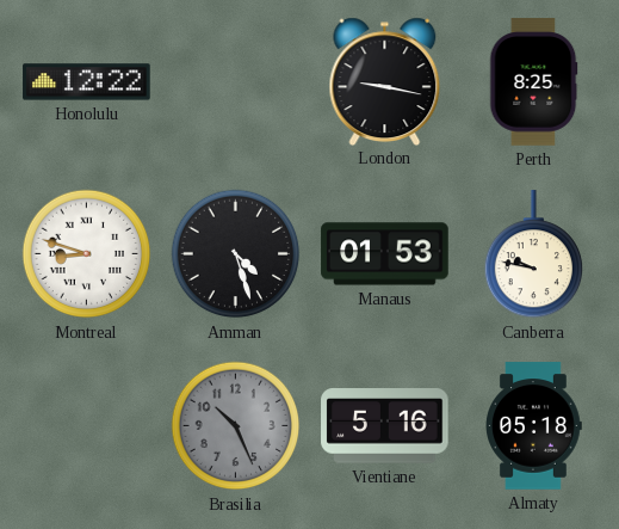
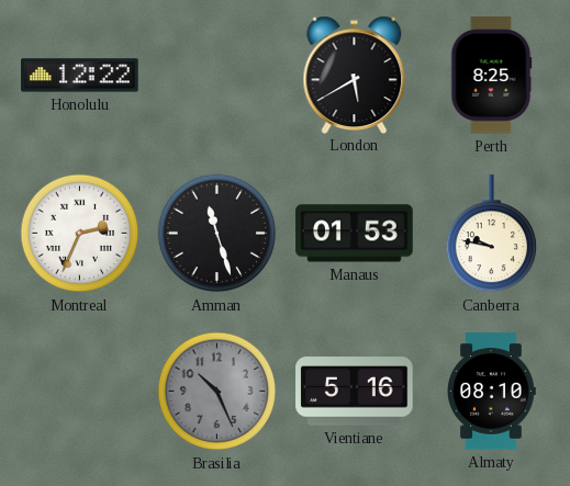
London: 9:17 -> 5:40 (355, 75)
Montreal: 8:48 -> 2:34 (80, 234)
Amman: 4:27 -> 11:27 (217, 234)
Almaty: 05:18 -> 08:10 (491, 392)
